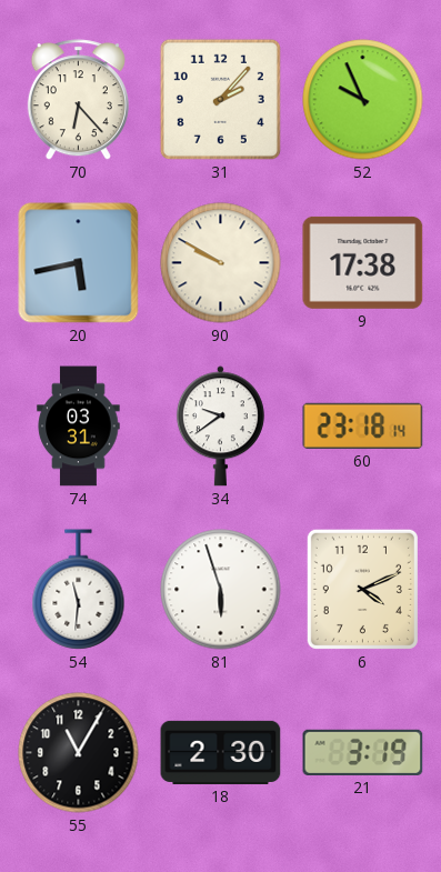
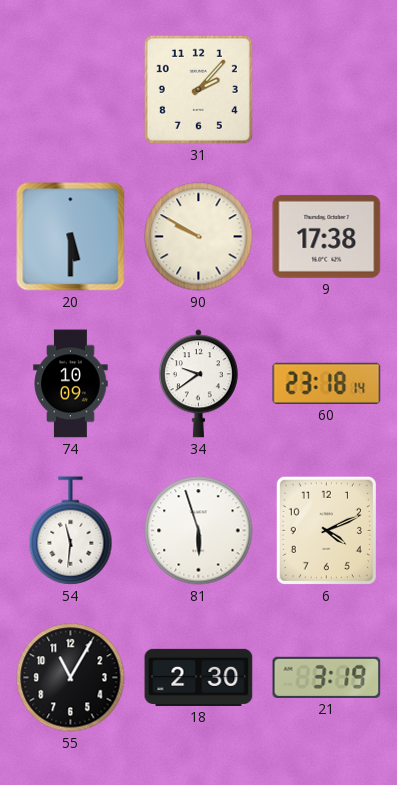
70: 6:23 -> none (78, 100)
52: 9:56 -> none (363, 100)
20: 5:43 -> 5:30 (71, 237)
74: 03:31 -> 10:09 (71, 384)
